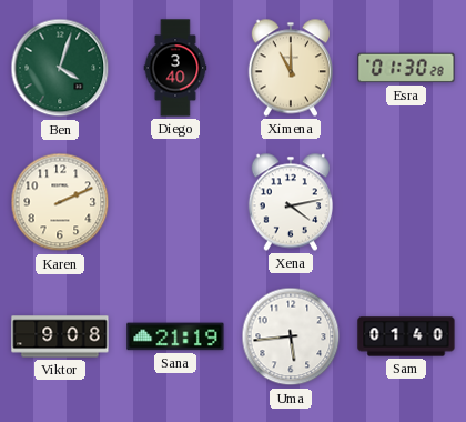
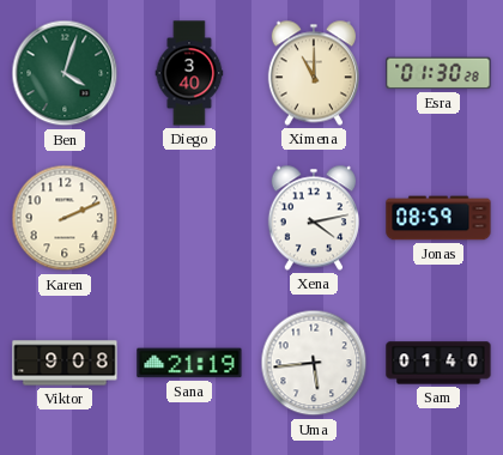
Jonas: none -> 08:59 (438, 218)
